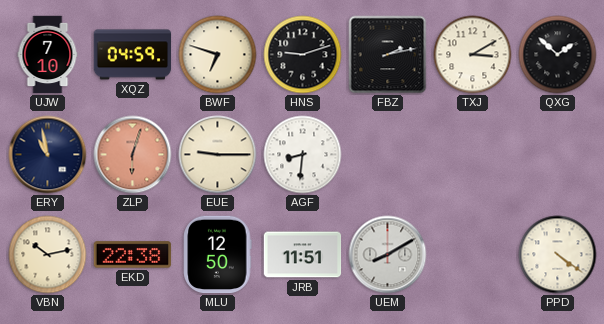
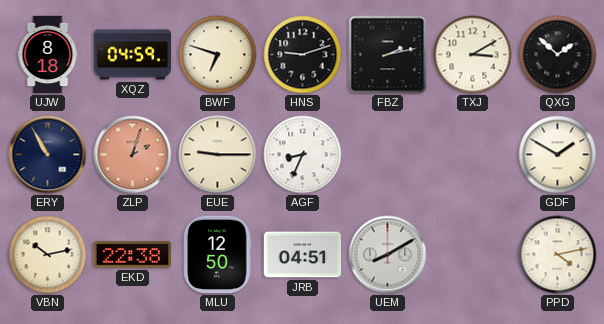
UJW: 7:10 -> 8:18 (48, 55)
ERY: 10:58 -> 10:55 (48, 155)
ZLP: 6:03 -> 2:03 (133, 155)
AGF: 8:31 -> 8:34 (303, 155)
GDF: none -> 1:50 (558, 155)
JRB: 11:51 -> 04:51 (303, 255)
PPD: 4:21 -> 4:13 (558, 255)
